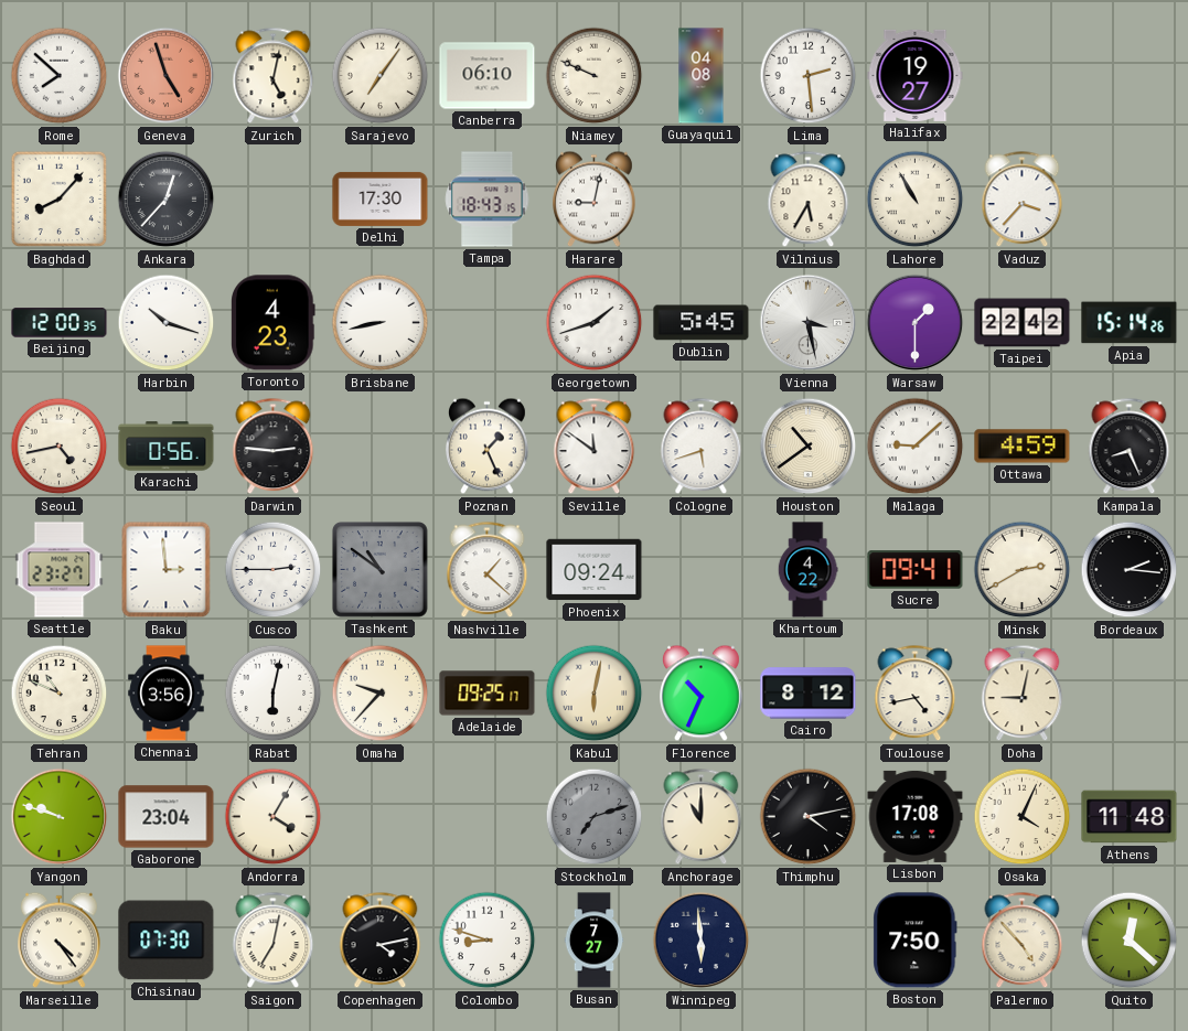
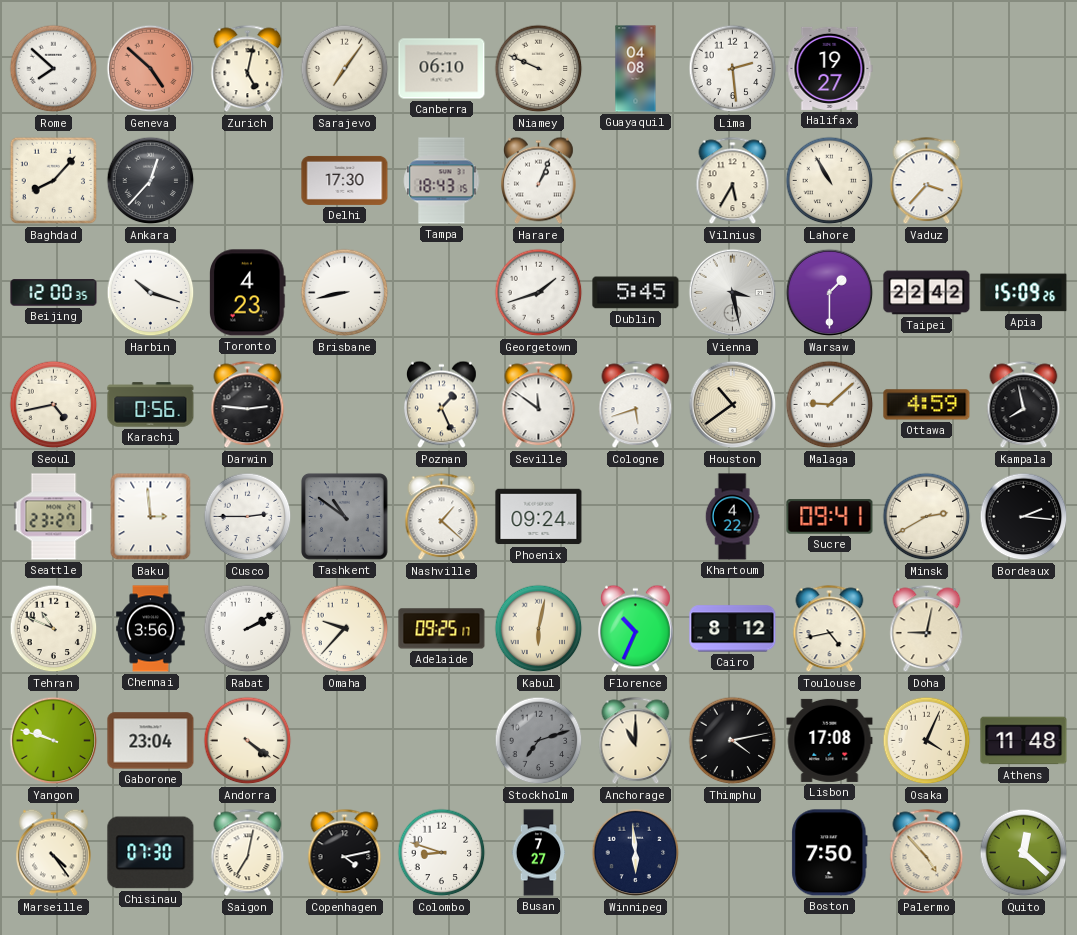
Geneva: 4:57 -> 4:52 (151, 69)
Harare: 9:02 -> 1:04 (539, 181)
Apia: 15:14 -> 15:09 (1024, 293)
Kampala: 8:26 -> 7:58 (1024, 405)
Rabat: 6:02 -> 2:10 (248, 629)
Andorra: 4:05 -> 4:21 (248, 741)
